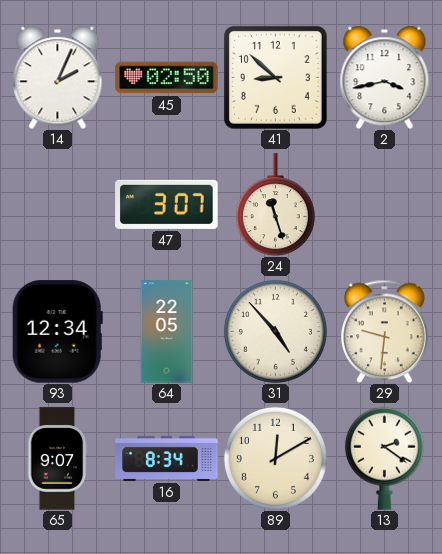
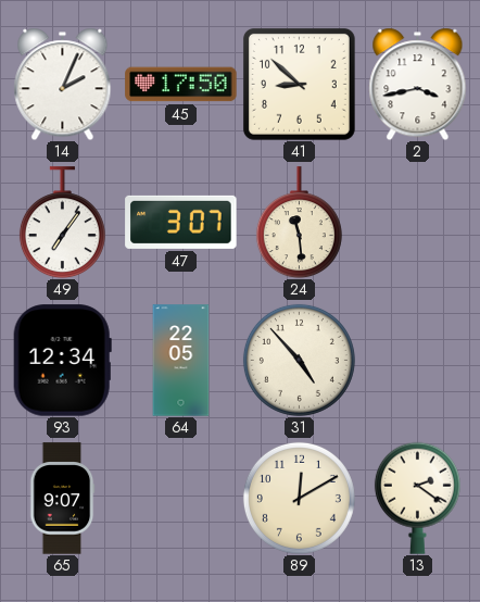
45: 02:50 -> 17:50 (181, 85)
49: none -> 7:06 (62, 223)
24: 11:27 -> 11:29 (299, 223)
29: 9:31 -> none (385, 331)
16: 8:34 -> none (167, 458)
